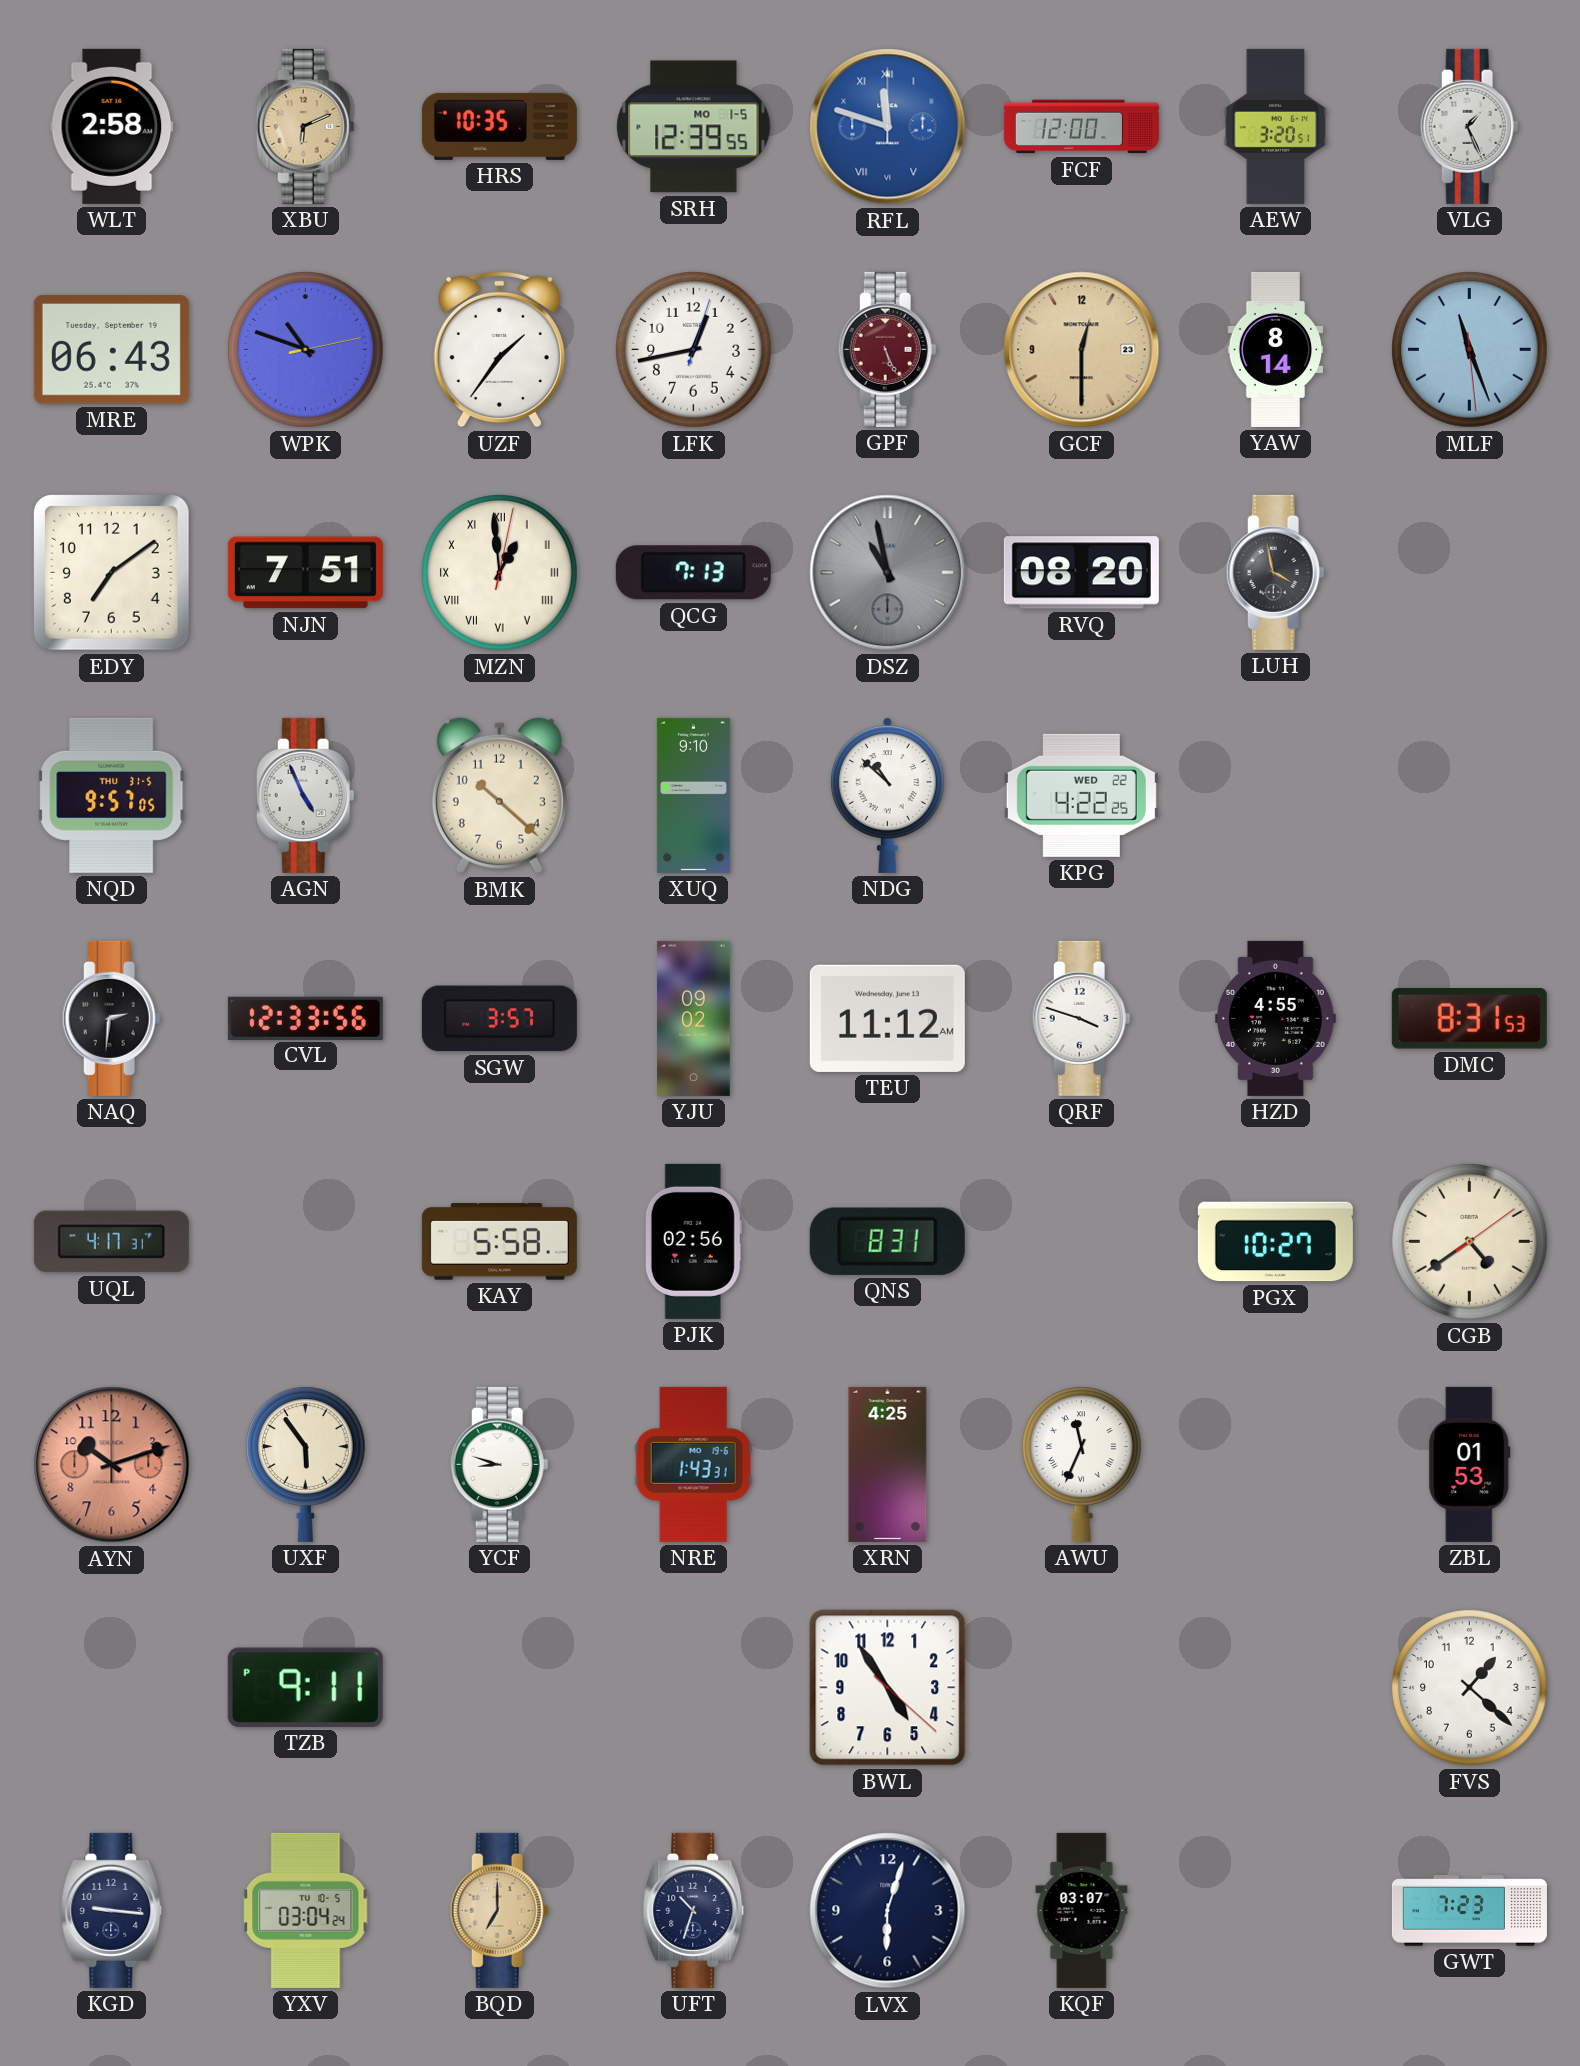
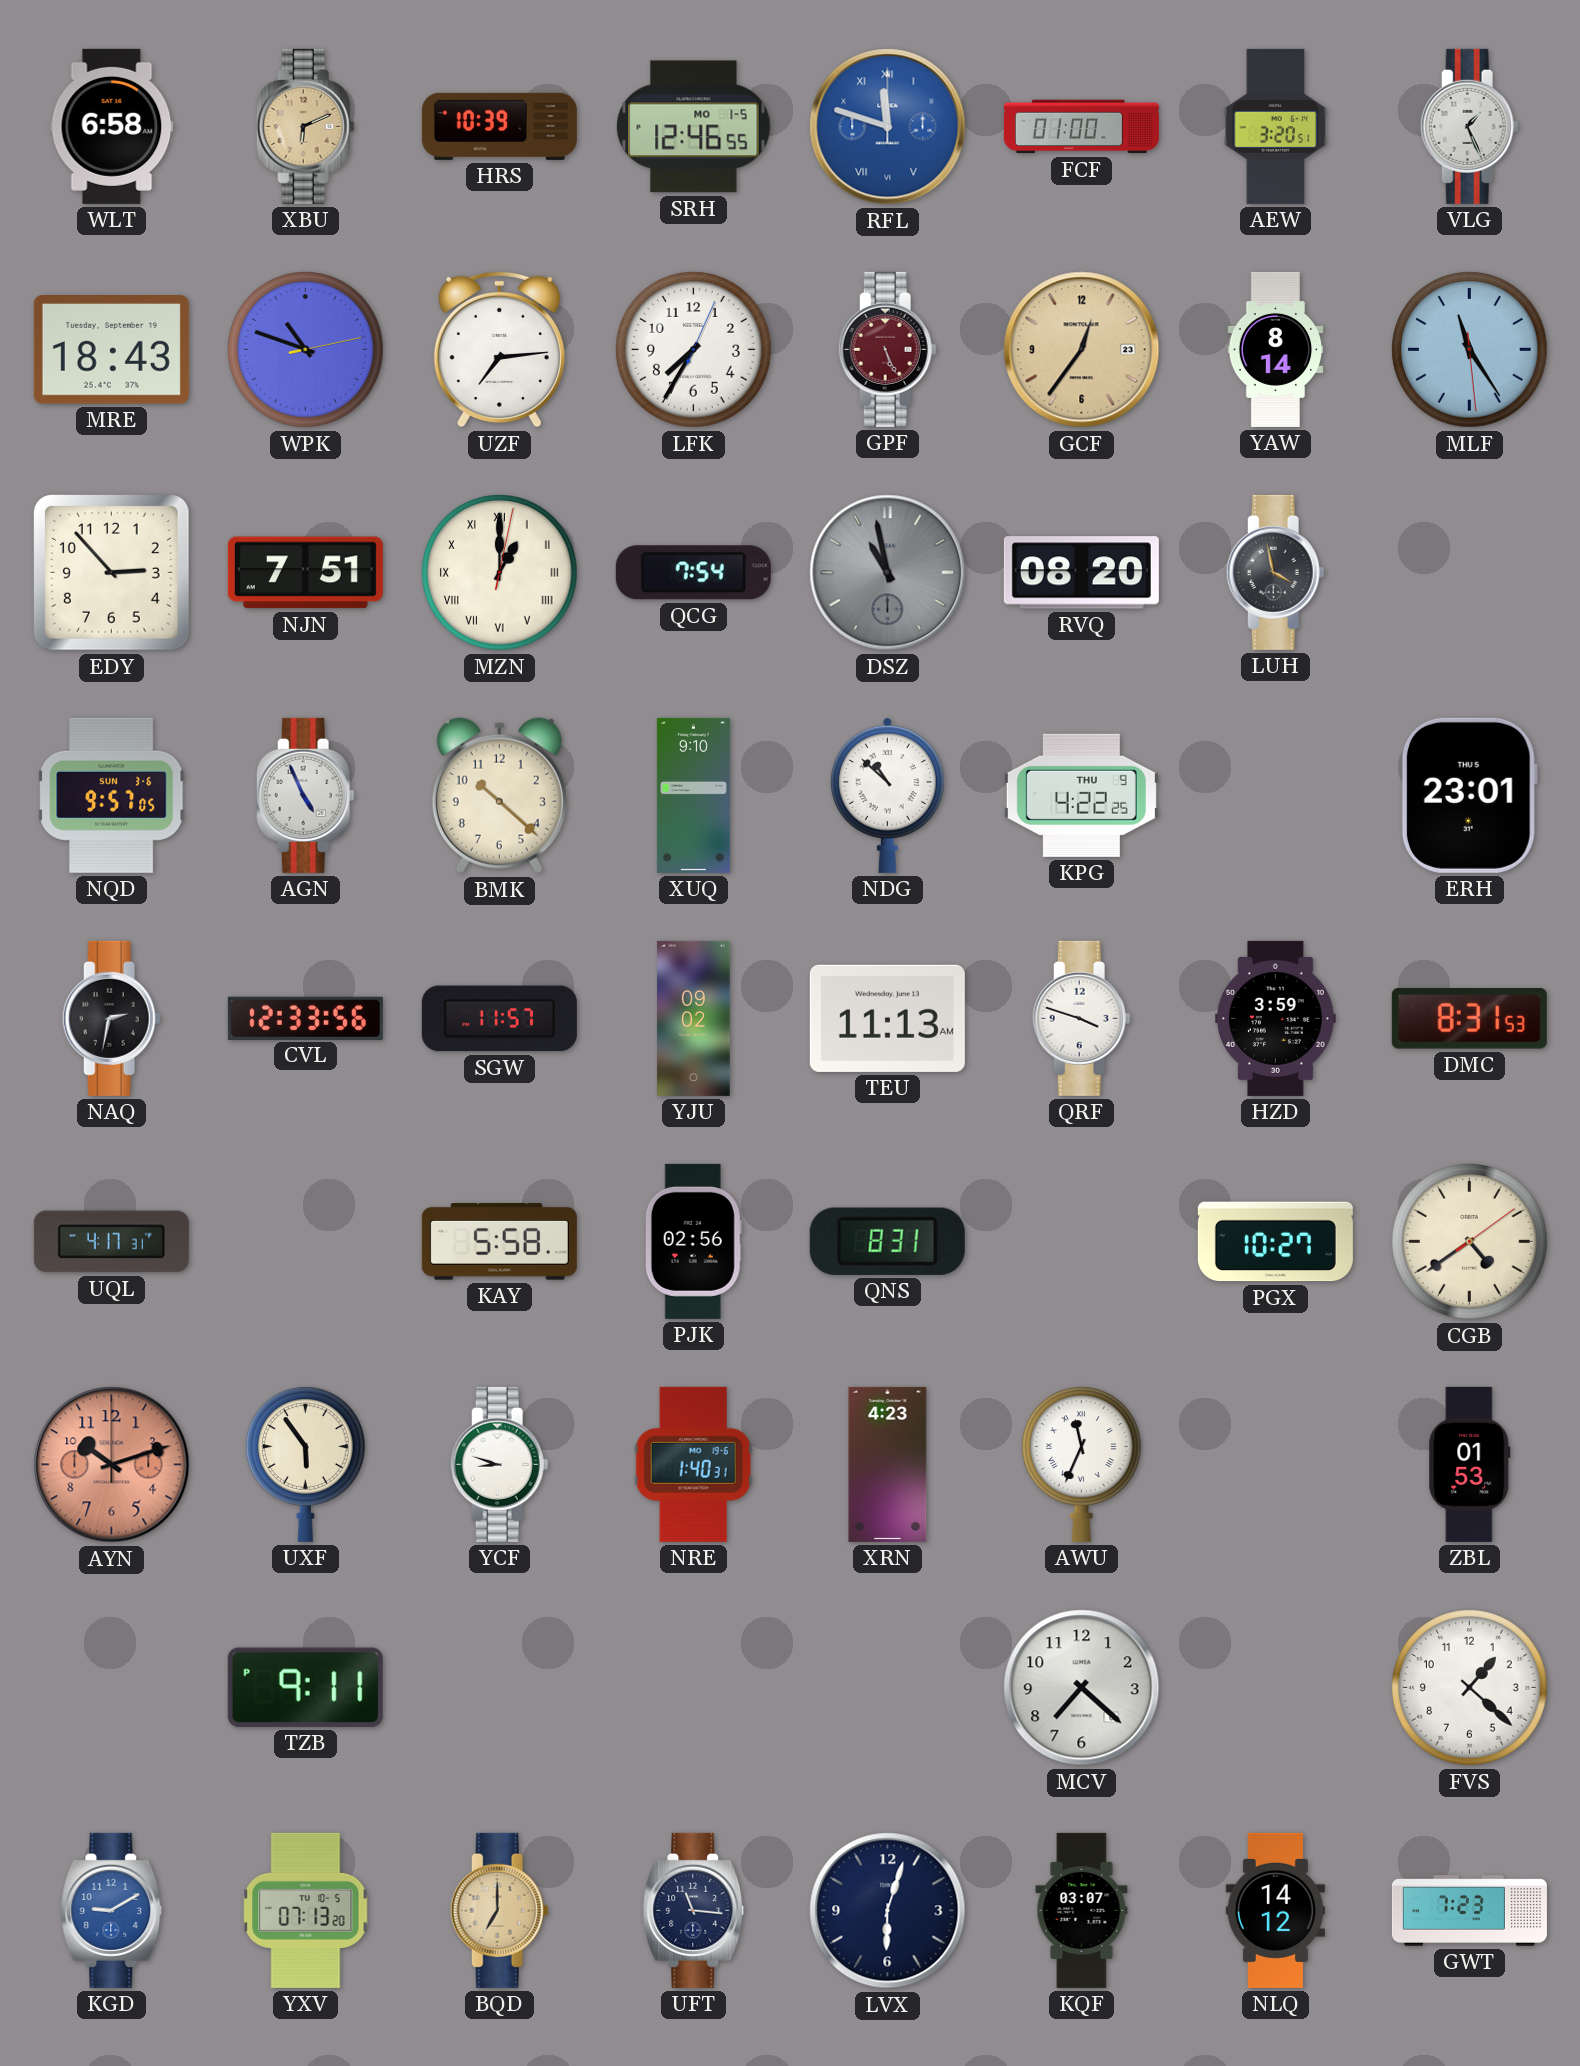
WLT: 2:58 -> 6:58 (112, 126)
HRS: 10:35 -> 10:39 (499, 126)
SRH: 12:39 -> 12:46 (694, 127)
FCF: 12:00 -> 01:00 (1081, 127)
MRE: 06:43 -> 18:43 (111, 350)
UZF: 1:36 -> 7:14 (499, 350)
LFK: 12:43 -> 7:35 (694, 350)
GCF: 12:30 -> 12:36 (1082, 350)
MLF: 11:26 -> 11:24 (1470, 350)
EDY: 7:09 -> 2:53 (111, 572)
MZN: 12:59 -> 1:00 (500, 573)
QCG: 7:13 -> 7:54 (693, 573)
NQD date: THU 31-5 -> SUN 3-6 (112, 795)
KPG date: WED 22 -> THU 9 (1081, 795)
ERH: none -> 23:01 (1469, 795)
NAQ: 2:31 -> 2:32 (111, 1018)
SGW: 3:57 -> 11:57 (499, 1019)
TEU: 11:12 -> 11:13 (887, 1018)
HZD: 4:55 -> 3:59 (1276, 1018)
NRE: 1:43 -> 1:40 (693, 1464)
XRN: 4:25 -> 4:23 (888, 1464)
BWL: 4:54 -> none (888, 1688)
MCV: none -> 7:22 (1082, 1688)
KGD: 9:16 -> 9:10 (112, 1910)
KGD dial: navy -> blue (112, 1910)
YXV: 03:04 -> 07:13 (306, 1910)
UFT: 10:33 -> 11:16 (694, 1910)
NLQ: none -> 14:12 (1275, 1910)
